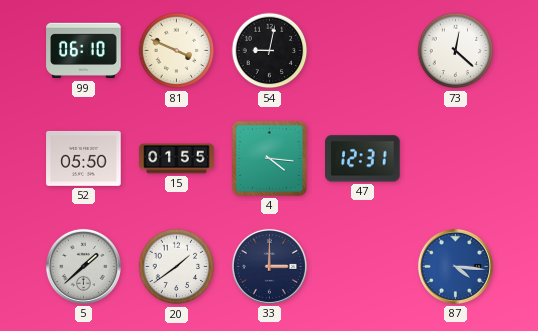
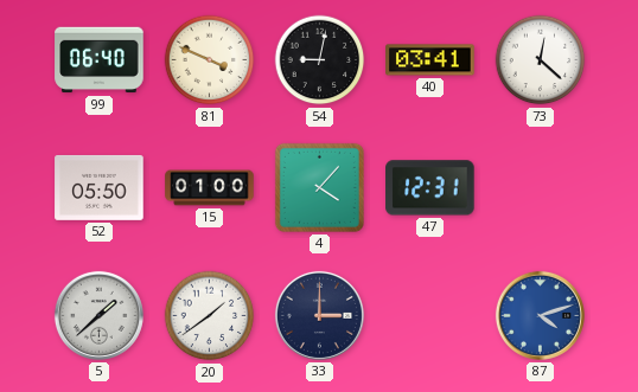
99: 06:10 -> 06:40 (100, 60)
40: none -> 03:41 (430, 60)
15: 01:55 -> 01:00 (210, 188)
4: 4:16 -> 4:07 (319, 187)
87: 4:16 -> 4:12 (540, 315)
